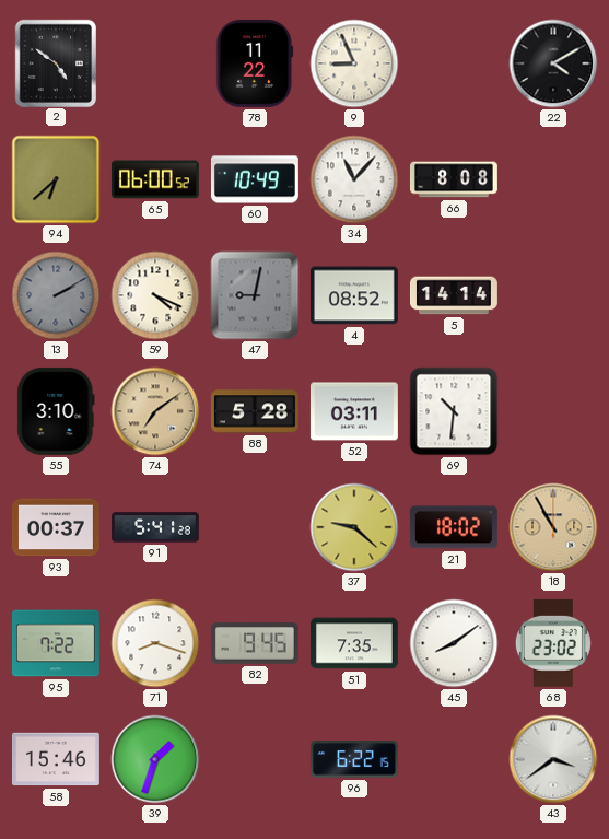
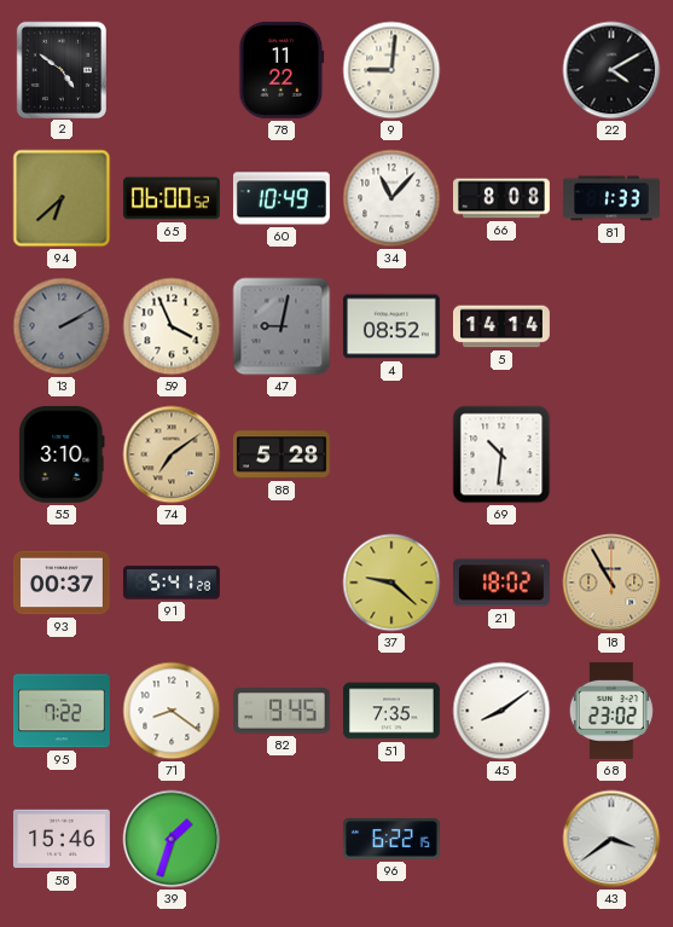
9: 8:56 -> 9:01 (391, 70)
81: none -> 1:33 (611, 198)
59: 4:19 -> 3:56 (172, 326)
52: 03:11 -> none (354, 411)
71: 8:18 -> 8:21 (172, 711)
